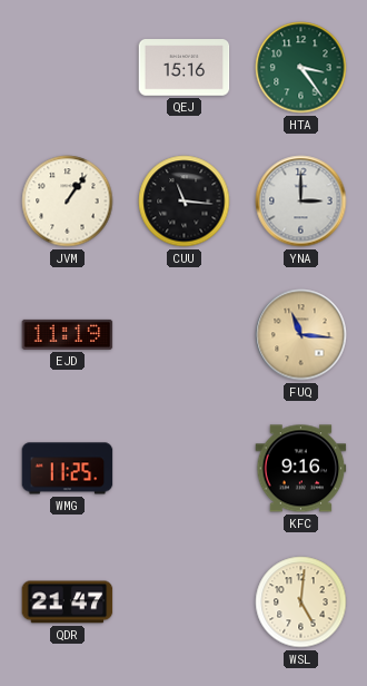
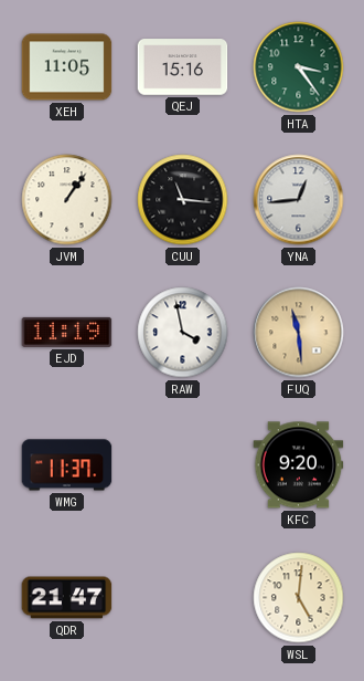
XEH: none -> 11:05 (67, 67)
YNA: 3:00 -> 12:44 (299, 200)
RAW: none -> 3:58 (183, 333)
FUQ: 11:16 -> 11:29 (299, 333)
WMG: 11:25 -> 11:37 (67, 465)
KFC: 9:16 -> 9:20 (299, 465)
